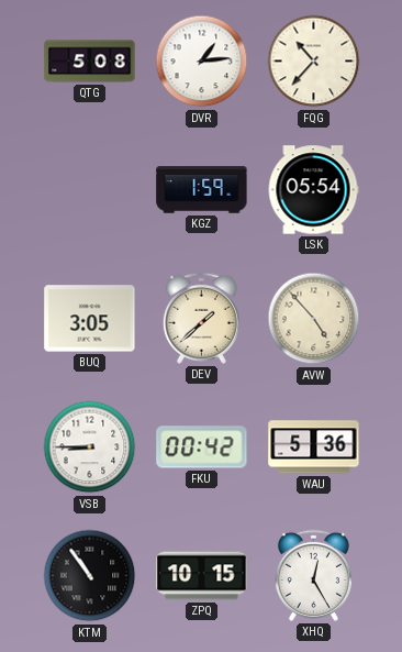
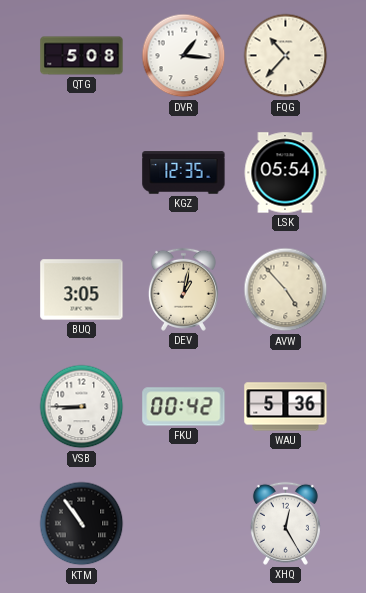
DVR: 1:14 -> 1:16 (184, 56)
KGZ: 1:59 -> 12:35 (184, 173)
DEV: 1:38 -> 1:02 (183, 289)
ZPQ: 10:15 -> none (202, 576)
